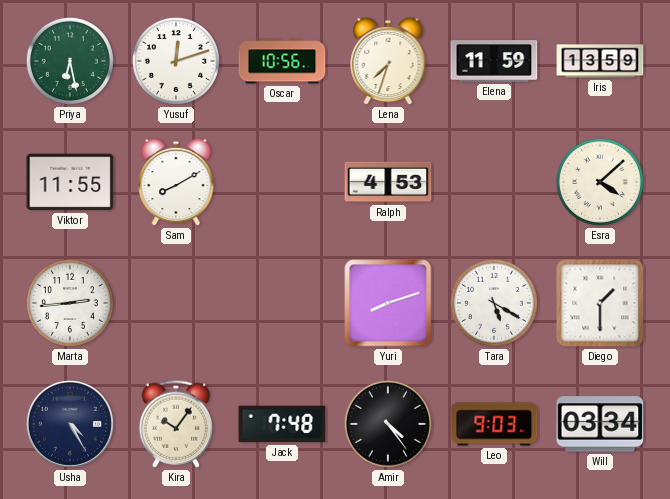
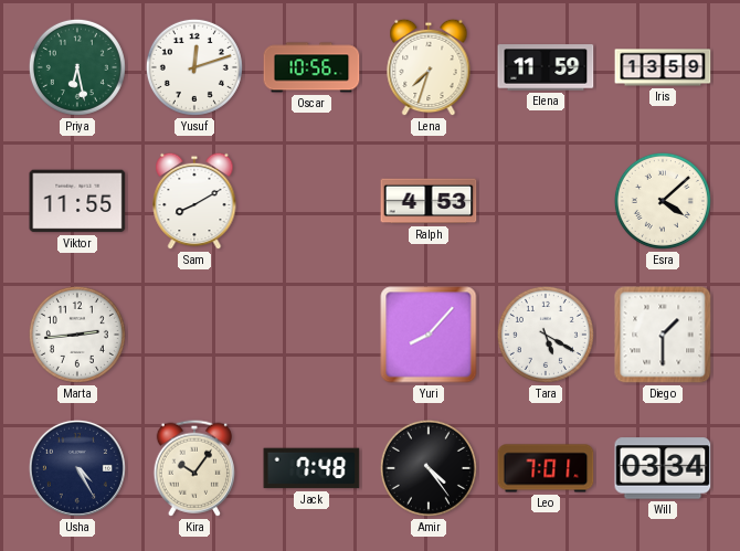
Yuri: 8:12 -> 8:07 (429, 335)
Leo: 9:03 -> 7:01 (546, 468)
